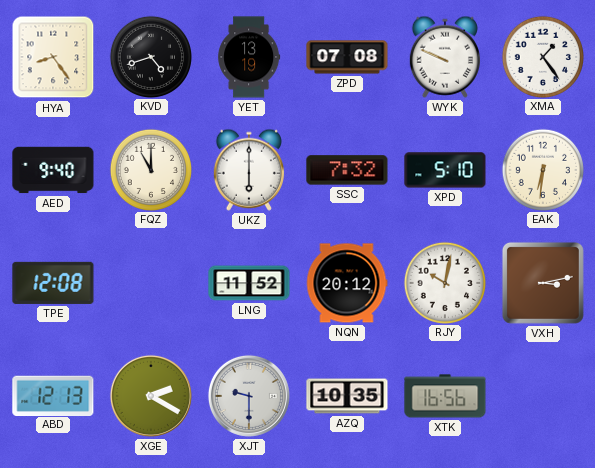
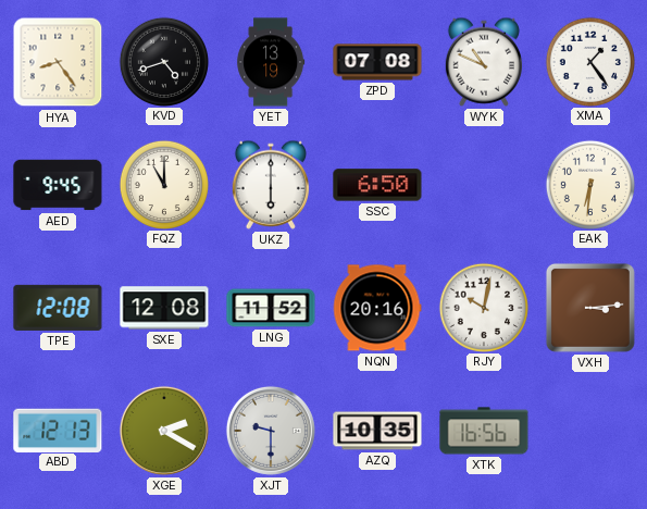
WYK: 9:49 -> 10:49 (484, 62)
AED: 9:40 -> 9:45 (58, 185)
SSC: 7:32 -> 6:50 (377, 185)
XPD: 5:10 -> none (445, 170)
SXE: none -> 12:08 (164, 308)
NQN: 20:12 -> 20:16 (377, 308)
VXH: 3:13 -> 3:14 (590, 308)
